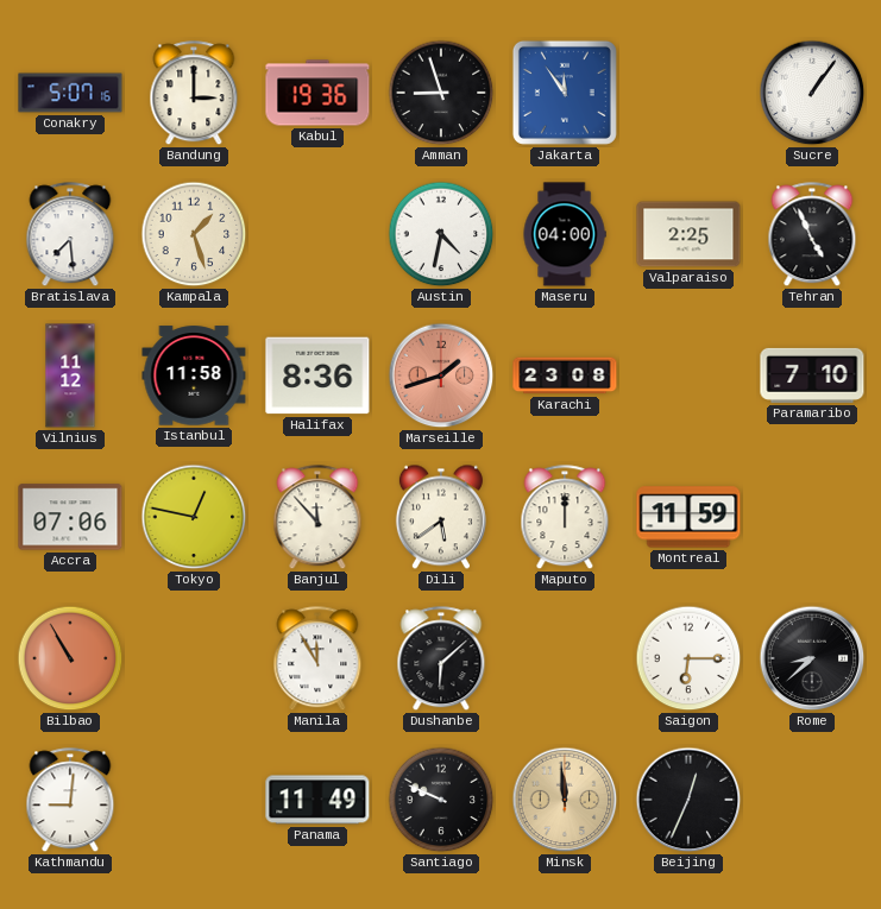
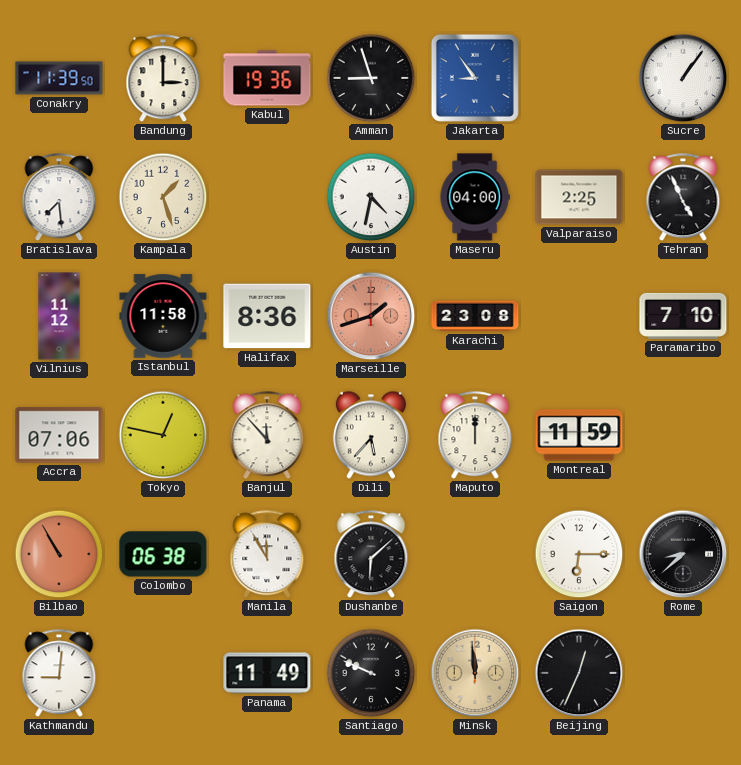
Conakry: 5:07 -> 11:39 (59, 78)
Jakarta: 11:54 -> 8:54 (475, 78)
Dili: 5:39 -> 5:37 (371, 435)
Colombo: none -> 06:38 (163, 554)
